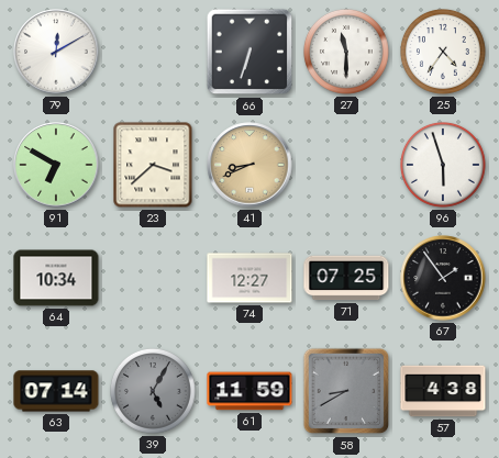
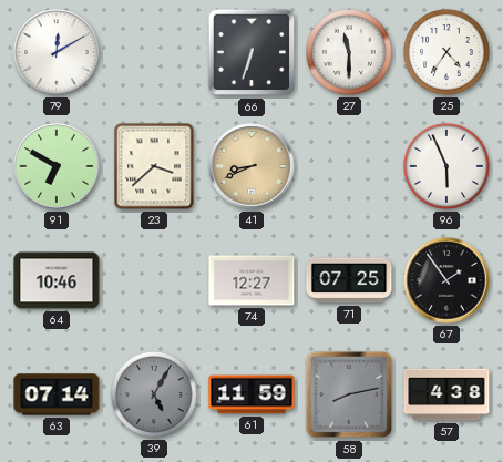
96: 5:57 -> 5:56 (448, 167)
64: 10:34 -> 10:46 (57, 280)
58: 8:40 -> 8:13 (349, 394)
